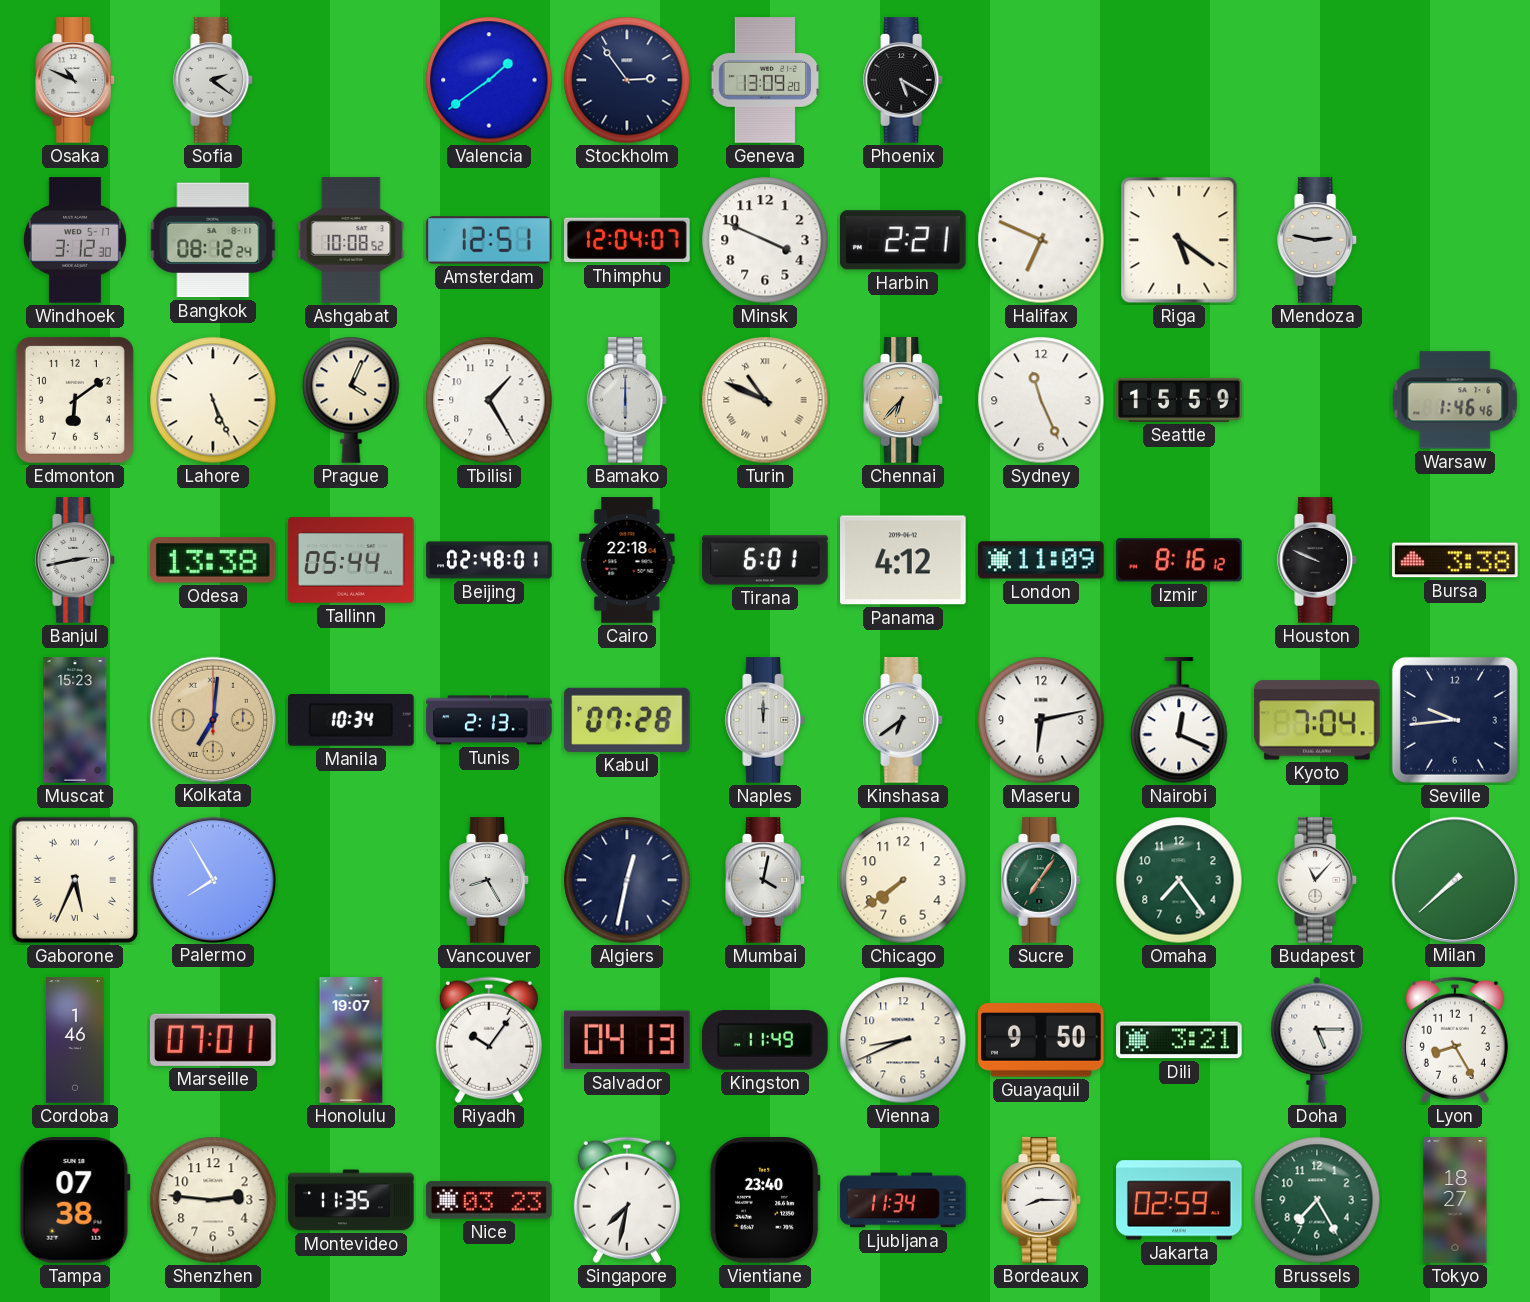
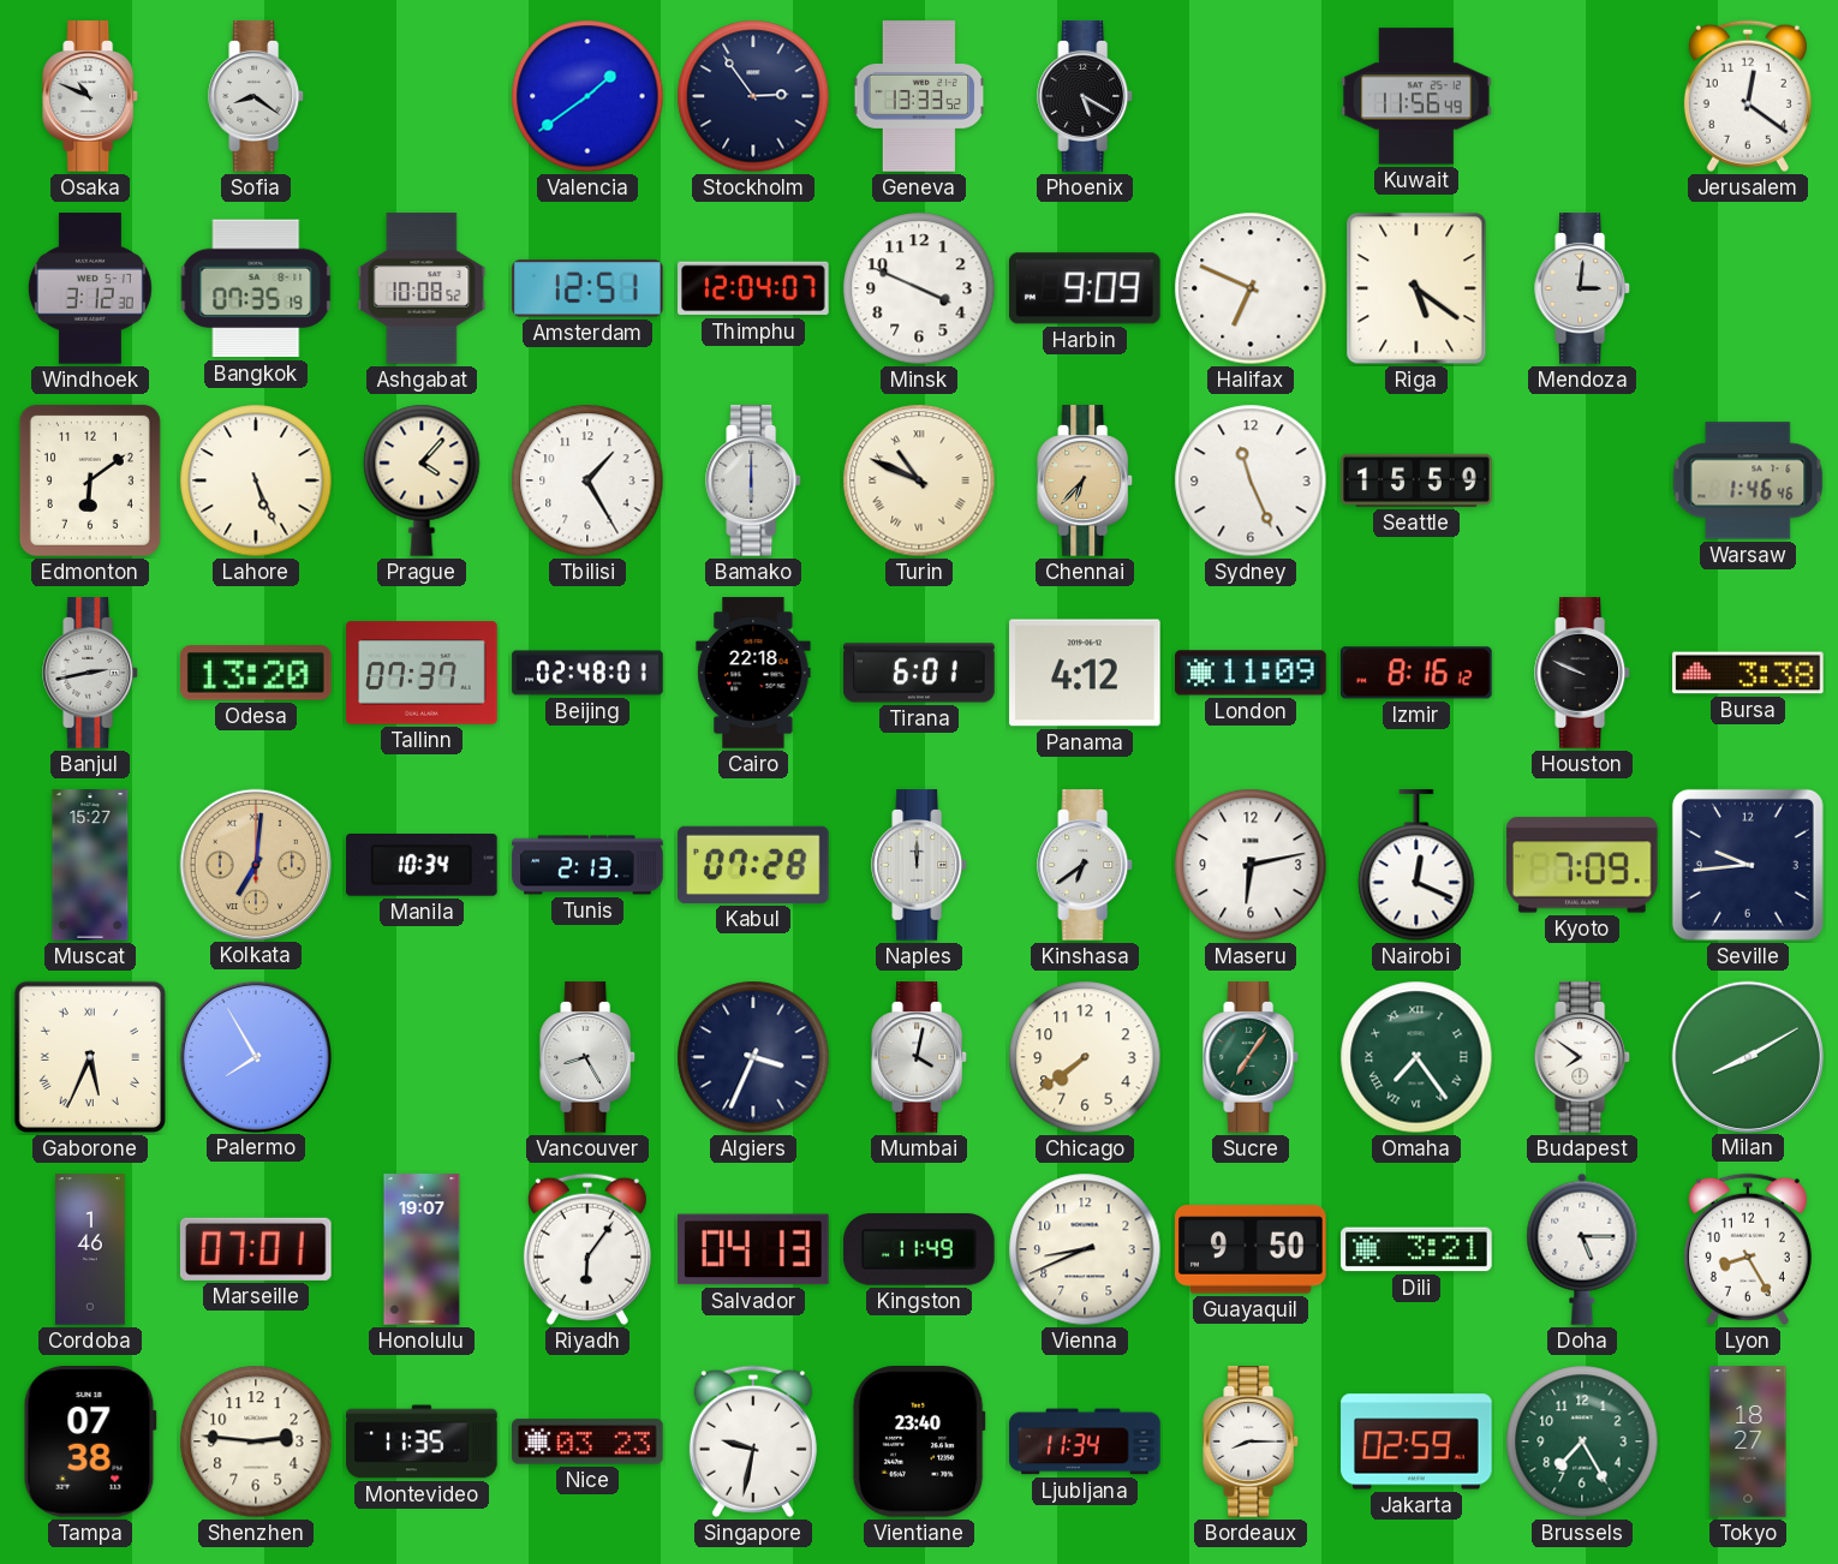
Sofia: 2:21 -> 8:21 (257, 96)
Geneva: 13:09 -> 13:33 (919, 96)
Kuwait: none -> 11:56 (1416, 96)
Jerusalem: none -> 12:21 (1748, 96)
Bangkok: 08:12 -> 07:35 (256, 288)
Harbin: 2:21 -> 9:09 (1085, 288)
Mendoza: 2:47 -> 3:01 (1583, 288)
Prague: 4:04 -> 4:07 (422, 480)
Odesa: 13:38 -> 13:20 (257, 673)
Tallinn: 05:44 -> 07:37 (422, 673)
Muscat: 15:23 -> 15:27 (90, 865)
Kyoto: 7:04 -> 7:09 (1583, 865)
Algiers: 12:32 -> 3:34 (753, 1057)
Omaha numerals: Arabic -> Roman (1416, 1057)
Budapest: 11:07 -> 7:51 (1583, 1057)
Milan: 7:38 -> 8:10 (1747, 1056)
Riyadh: 10:06 -> 6:06 (587, 1249)
Singapore: 7:32 -> 9:32 (753, 1441)
